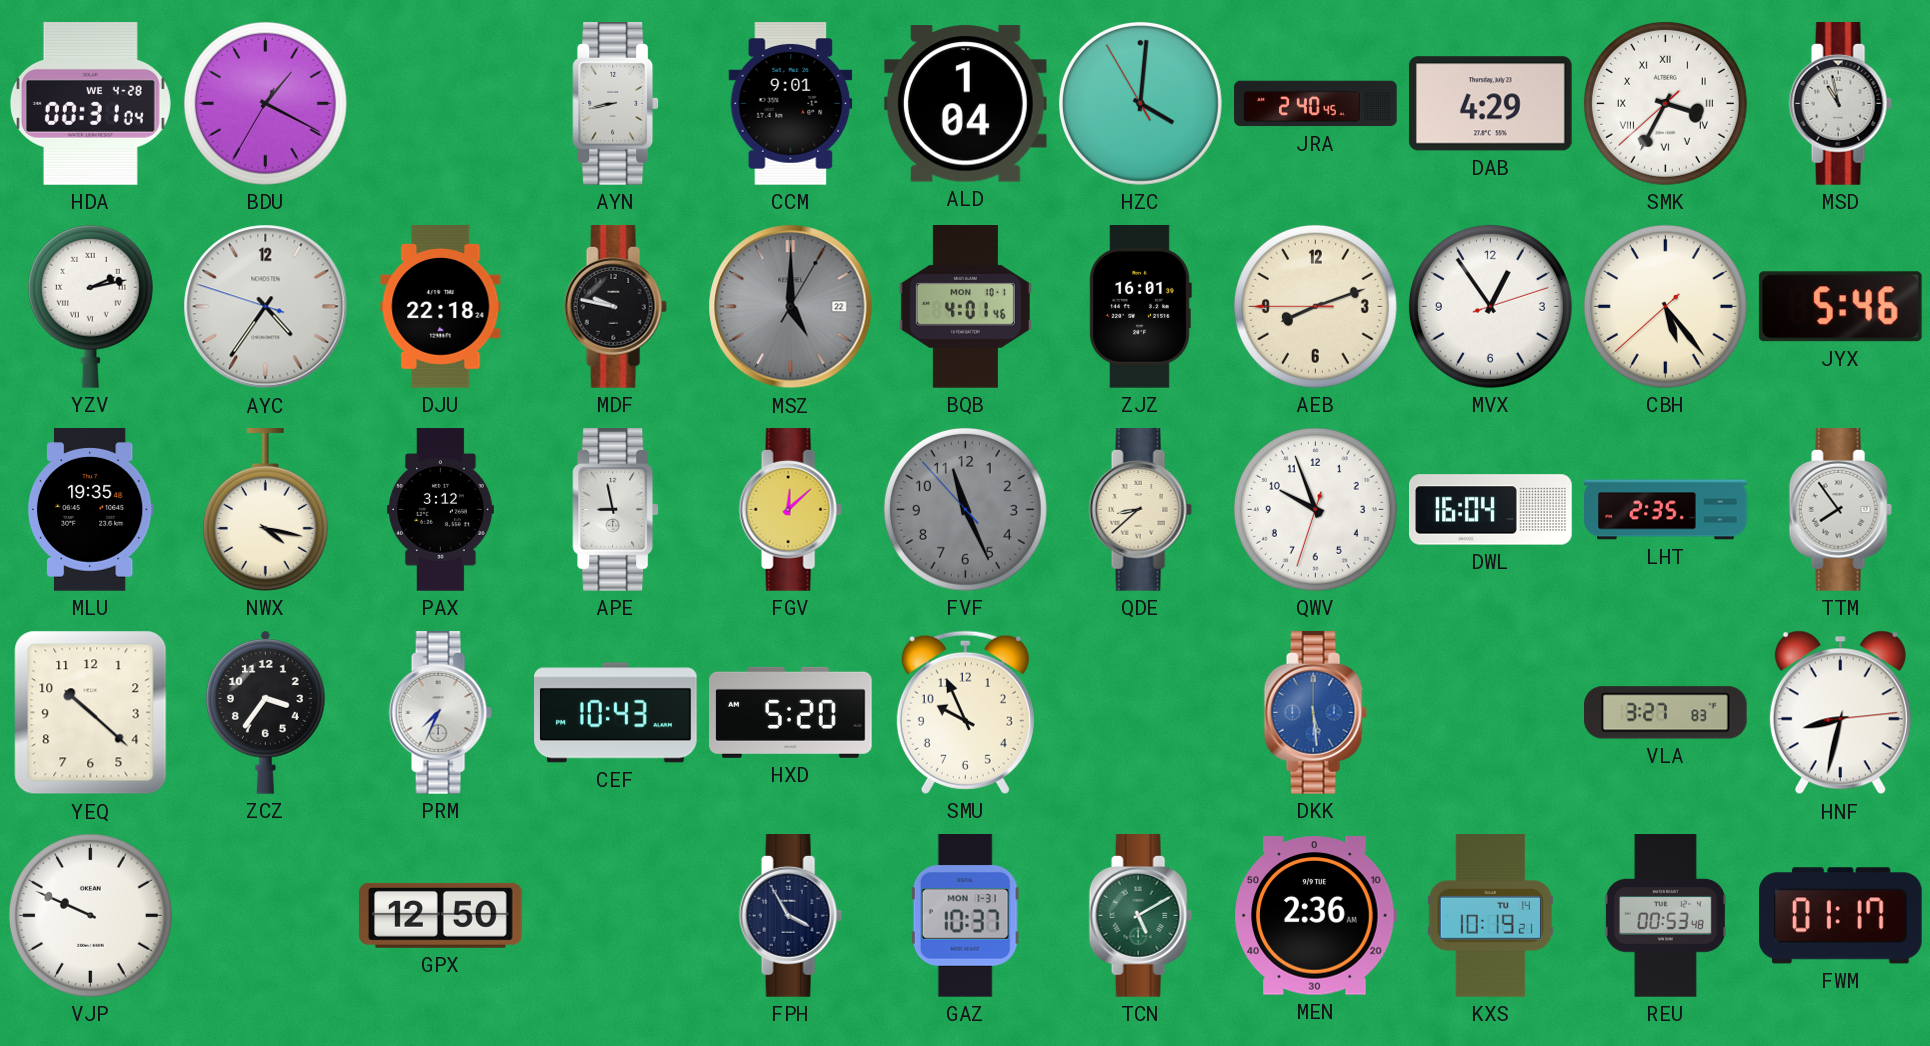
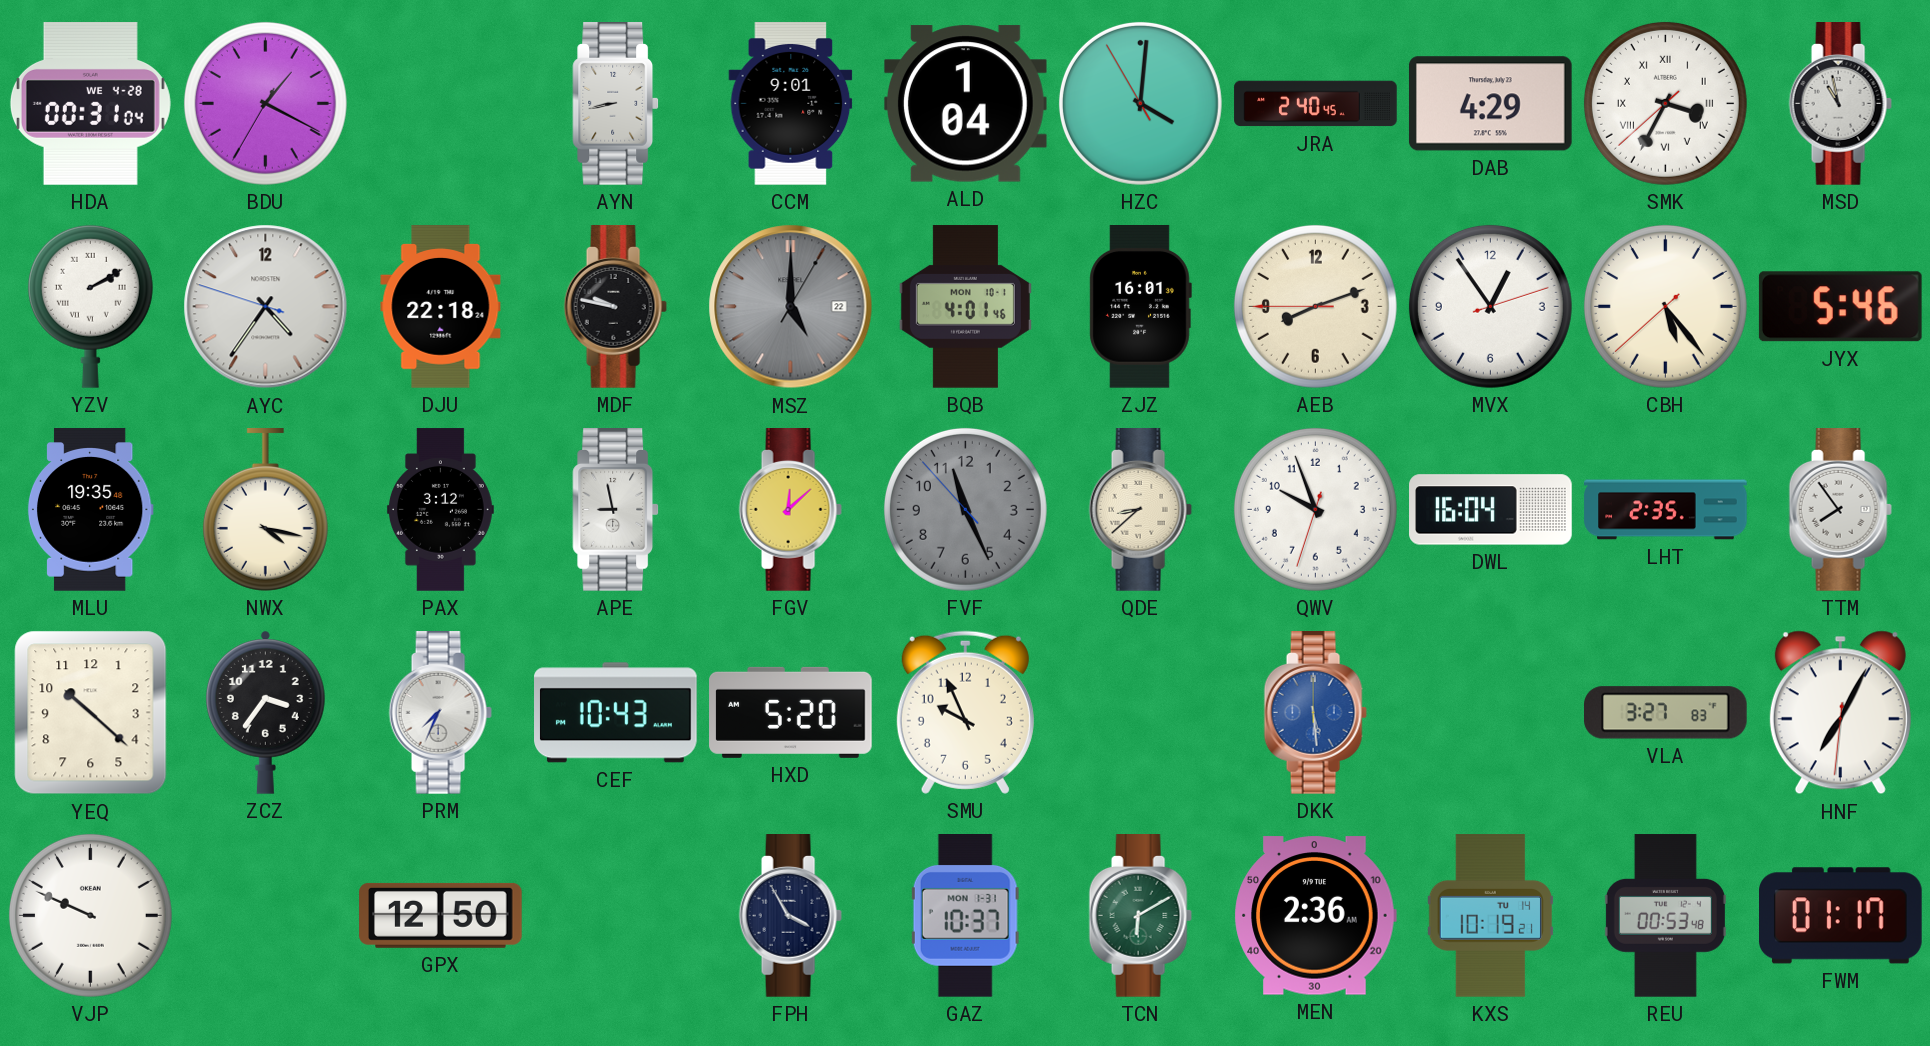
YZV: 2:13 -> 2:10 (90, 306)
HNF: 8:32 -> 7:04 (1840, 713)
TCN: 5:10 -> 6:10 (1140, 916)
